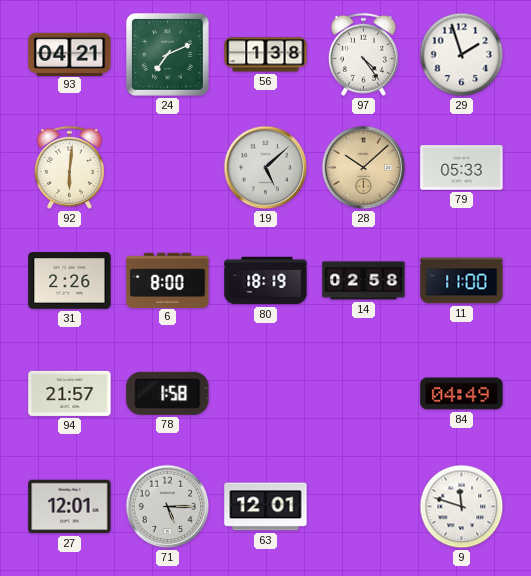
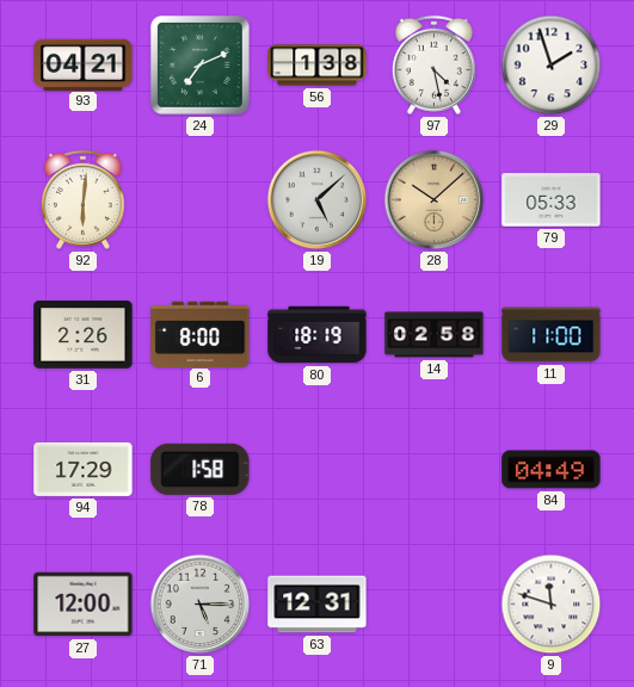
97: 4:24 -> 4:28 (433, 64)
94: 21:57 -> 17:29 (84, 469)
27: 12:01 -> 12:00 (84, 605)
63: 12:01 -> 12:31 (318, 605)
